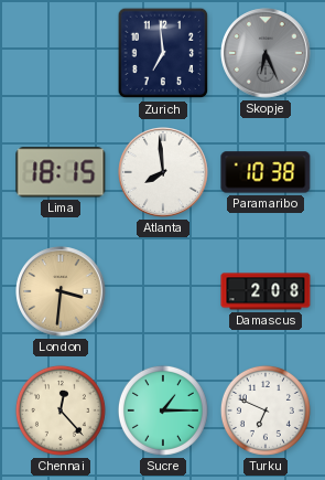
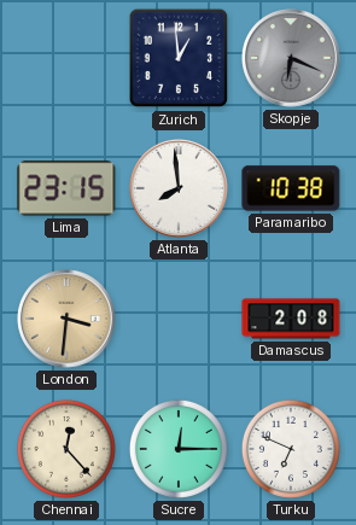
Zurich: 6:59 -> 12:59 (179, 58)
Skopje: 6:26 -> 6:19 (292, 59)
Lima: 18:15 -> 23:15 (66, 188)
Sucre: 1:15 -> 12:15 (179, 449)
